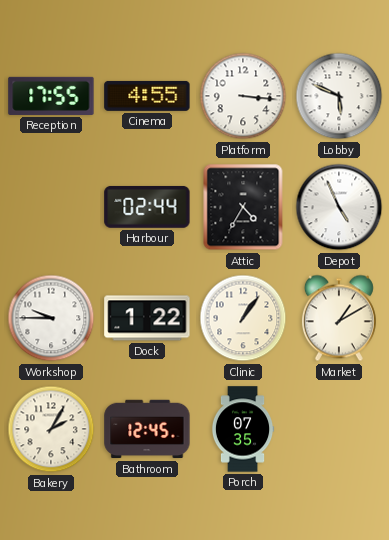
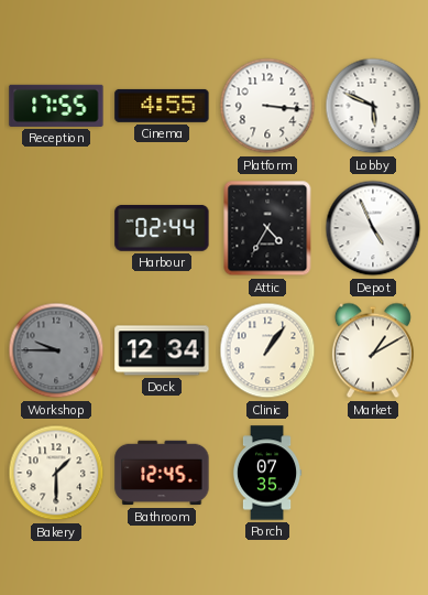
Workshop dial: white -> grey (56, 350)
Dock: 1:22 -> 12:34 (162, 350)
Bakery: 2:05 -> 1:30 (56, 473)
